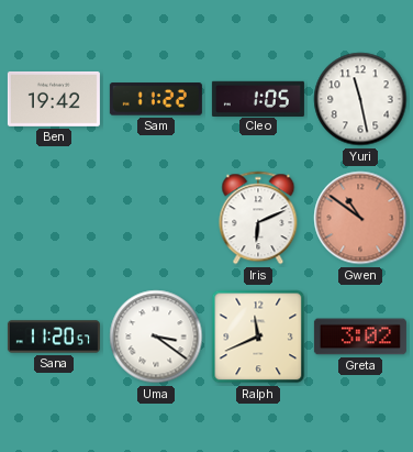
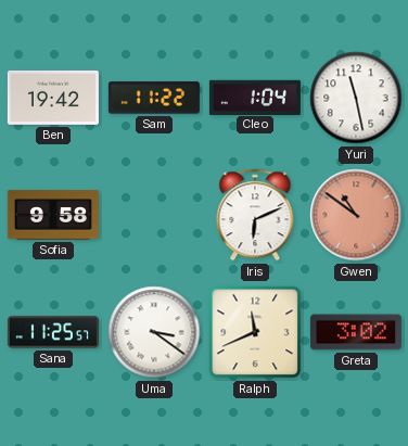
Cleo: 1:05 -> 1:04 (255, 97)
Sofia: none -> 9:58 (53, 215)
Sana: 11:20 -> 11:25 (53, 332)
